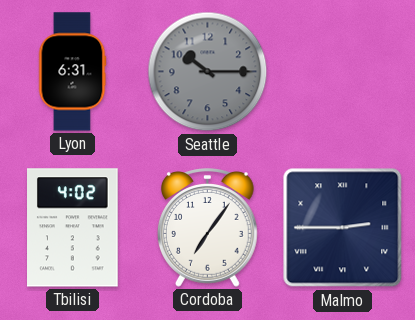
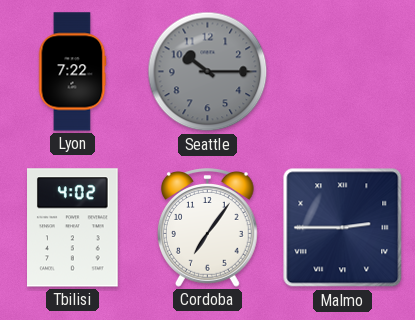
Lyon: 6:31 -> 7:22 (72, 72)
